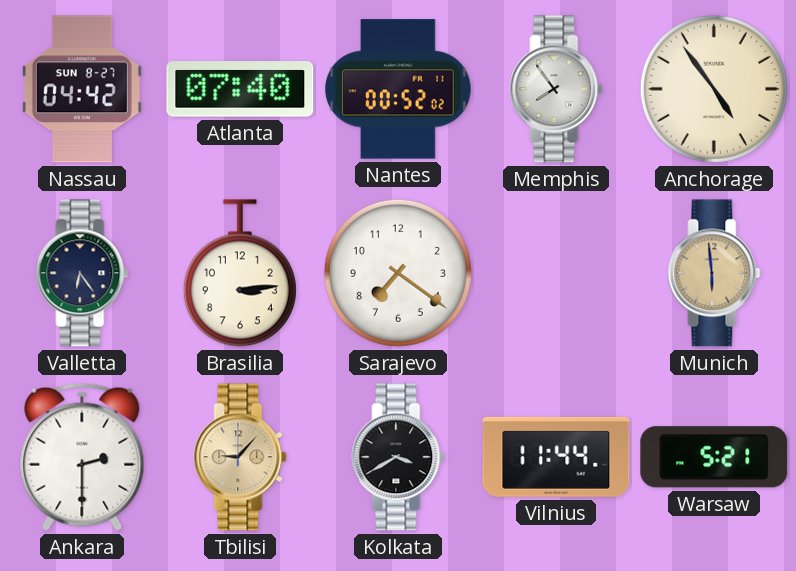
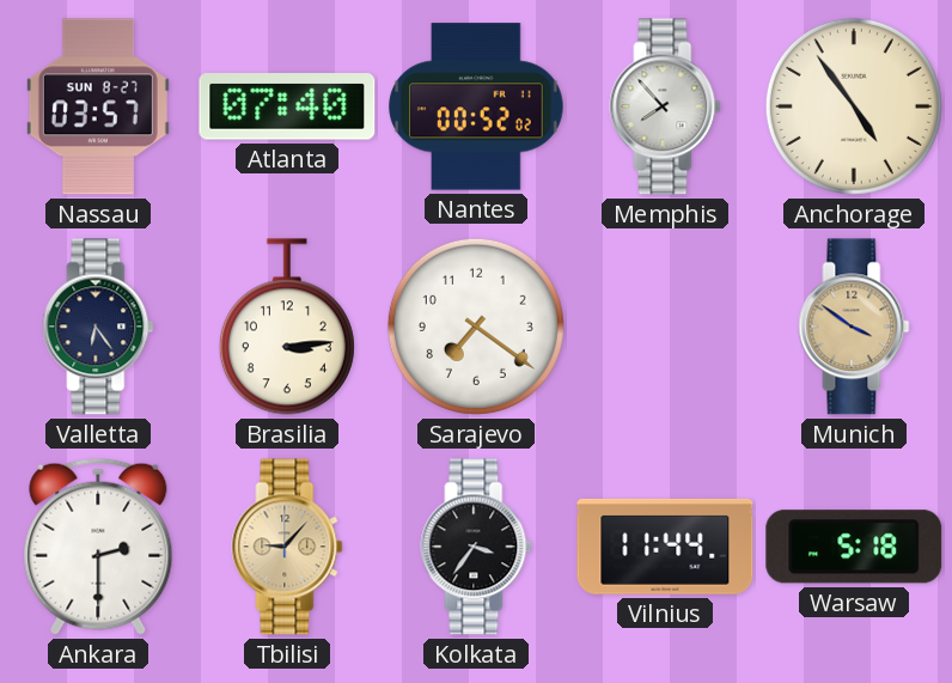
Nassau: 04:42 -> 03:57 (98, 106)
Memphis: 7:54 -> 7:53 (665, 106)
Munich: 5:59 -> 3:51 (854, 327)
Kolkata: 3:40 -> 3:36 (476, 547)
Warsaw: 5:21 -> 5:18 (854, 547)
